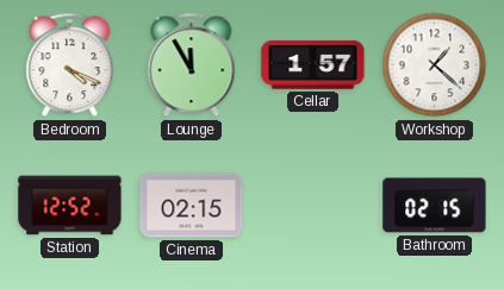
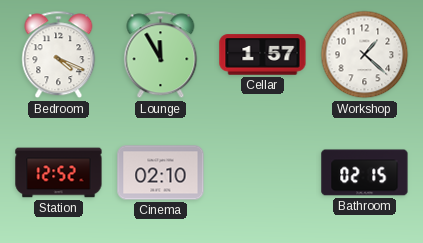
Cinema: 02:15 -> 02:10 (161, 173)
